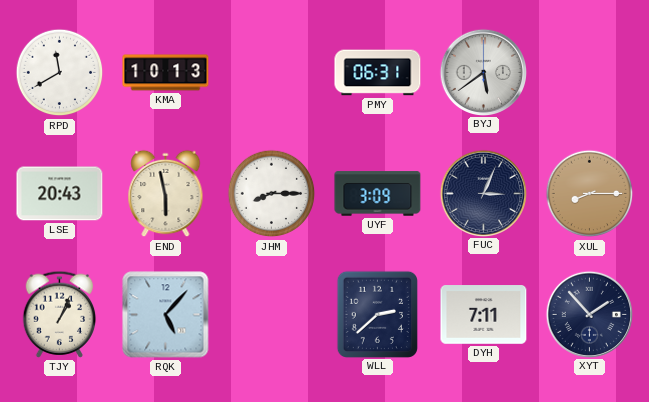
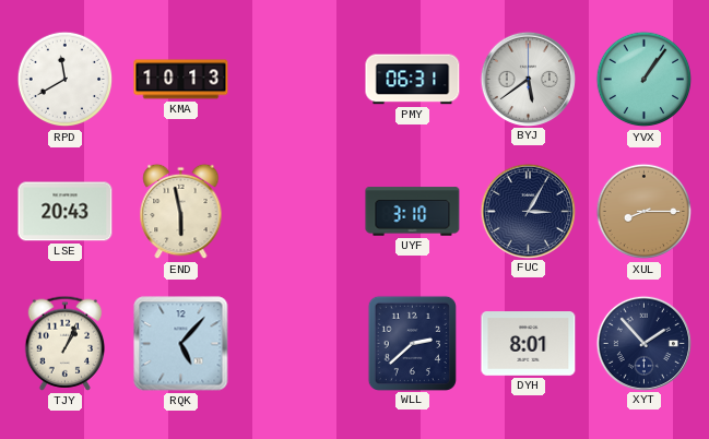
YVX: none -> 1:06 (645, 80)
JHM: 8:15 -> none (272, 194)
UYF: 3:09 -> 3:10 (413, 212)
FUC: 3:04 -> 3:05 (528, 211)
DYH: 7:11 -> 8:01 (529, 344)
